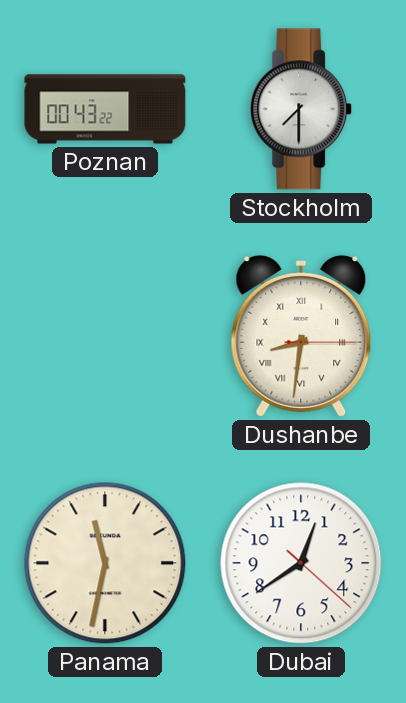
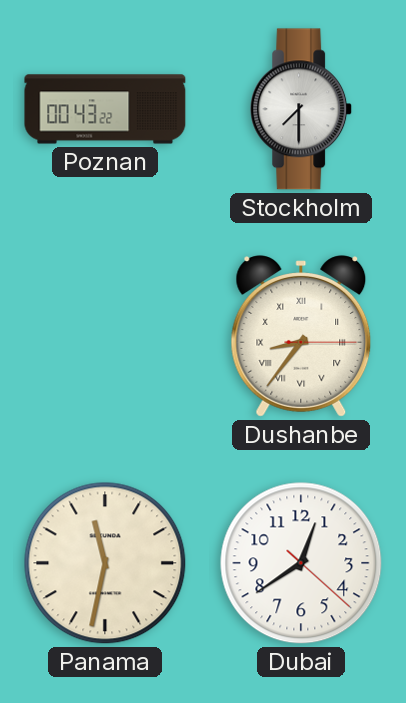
Dushanbe: 8:31 -> 8:36 (301, 336)
